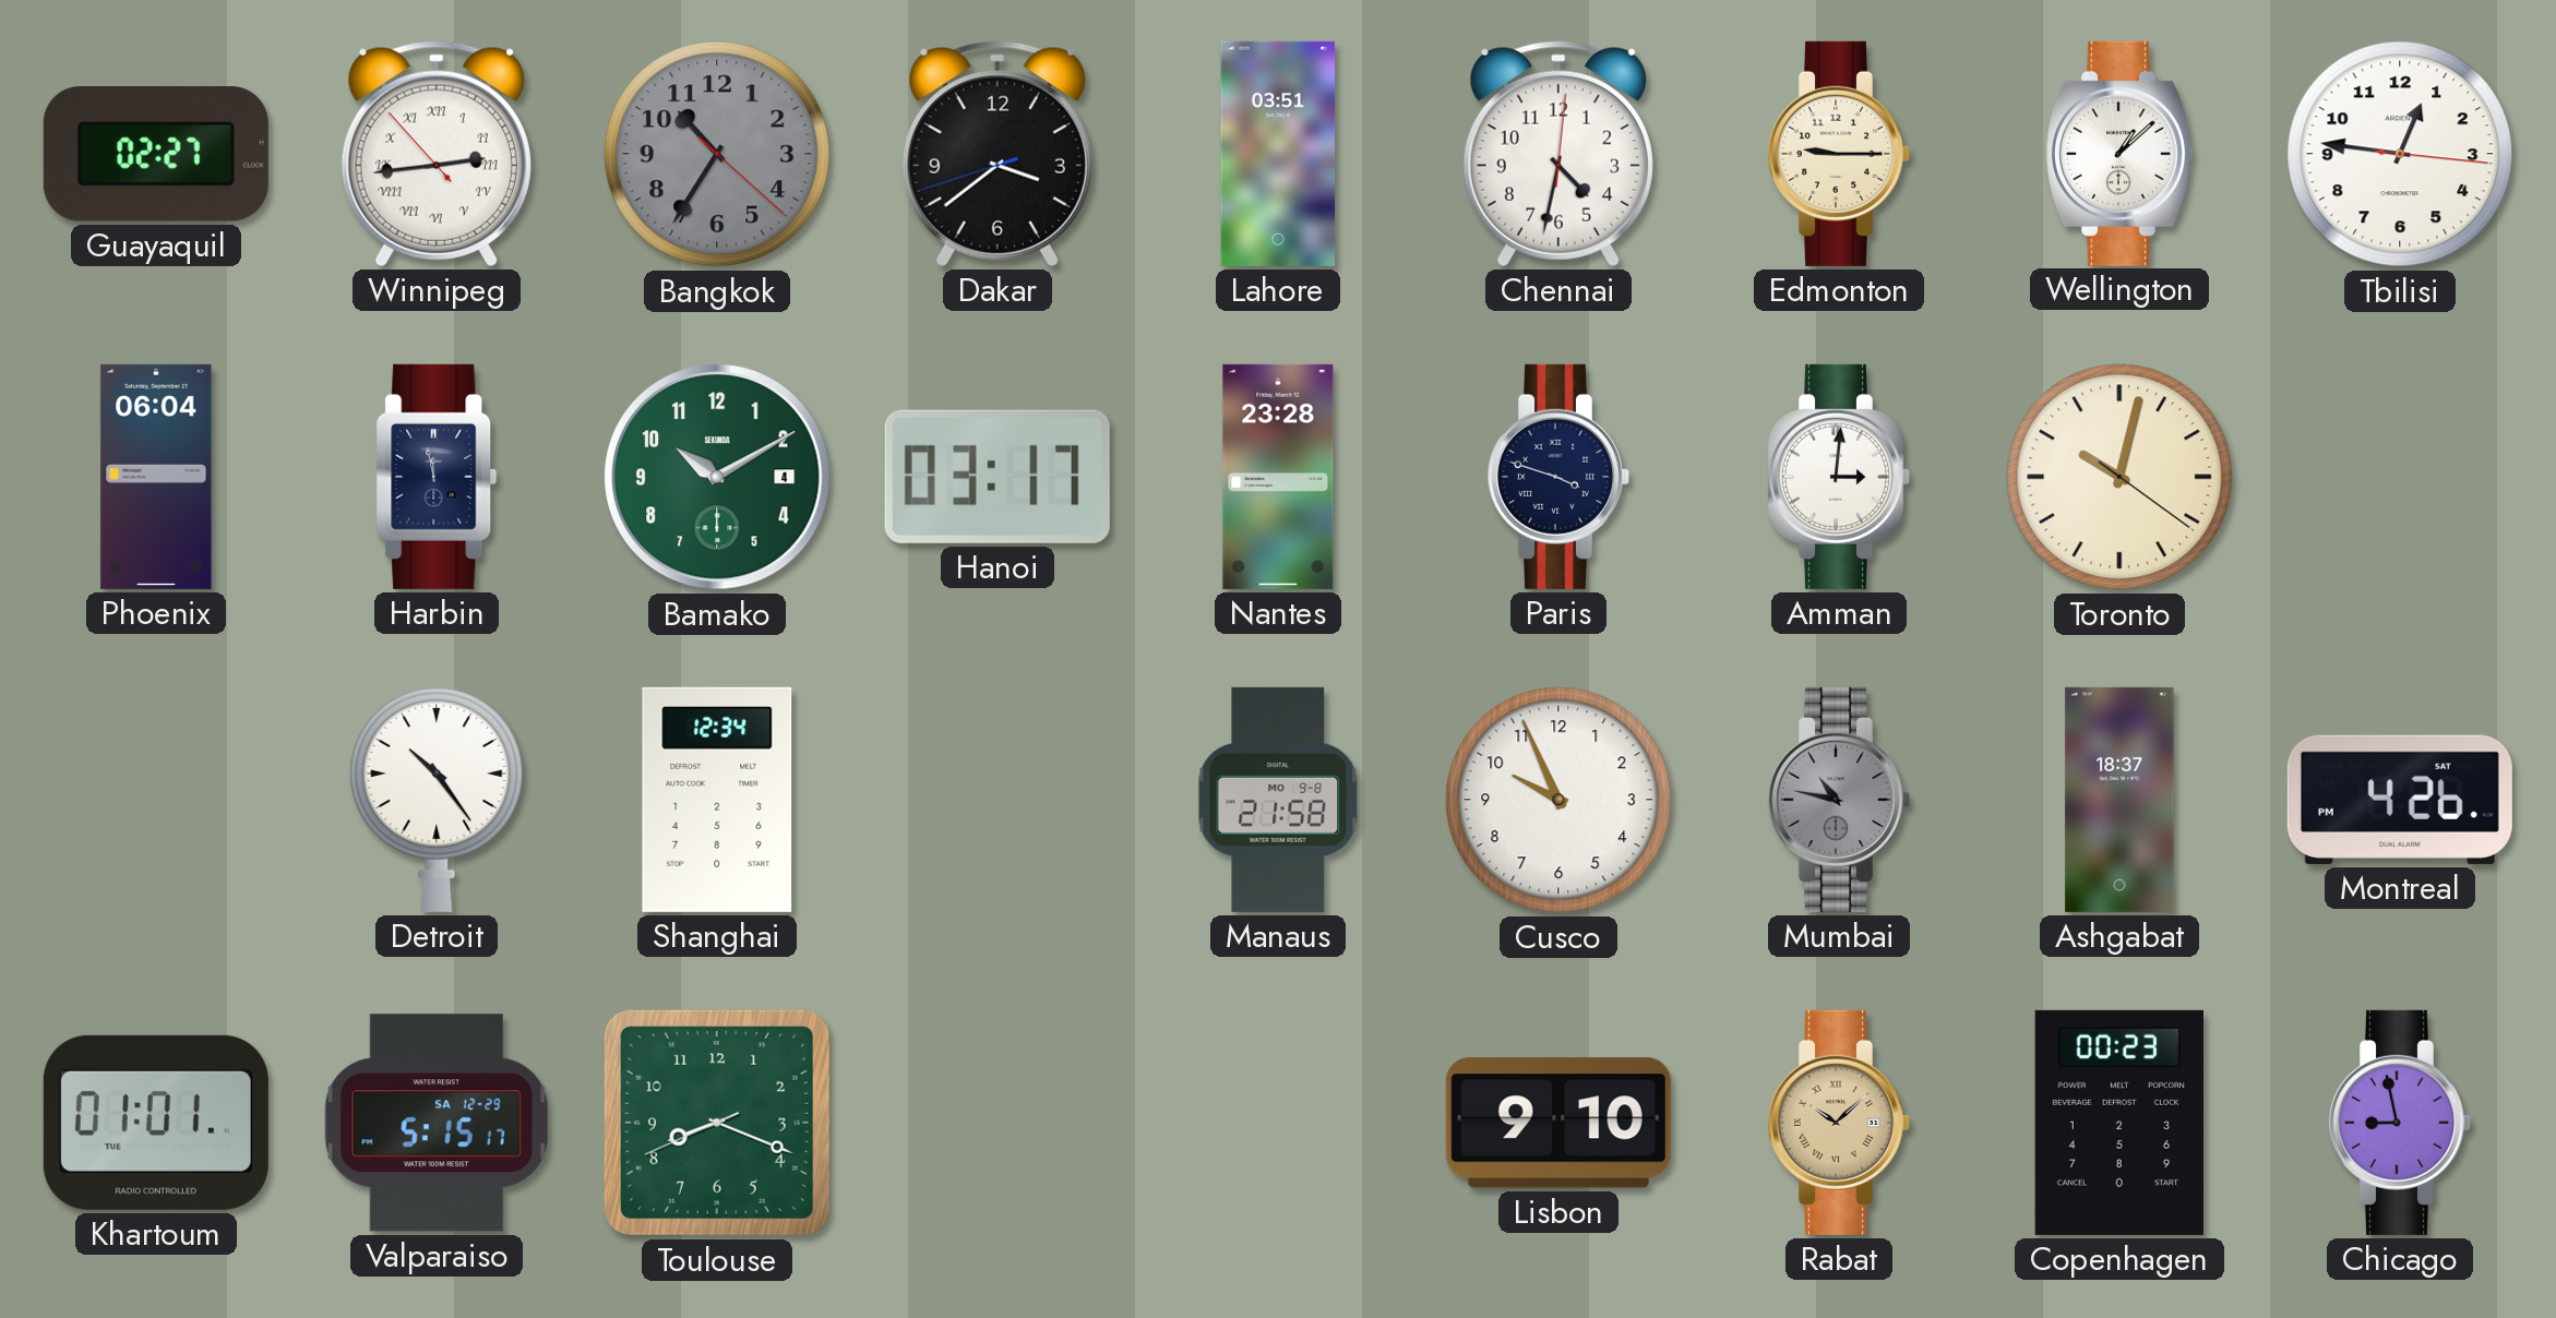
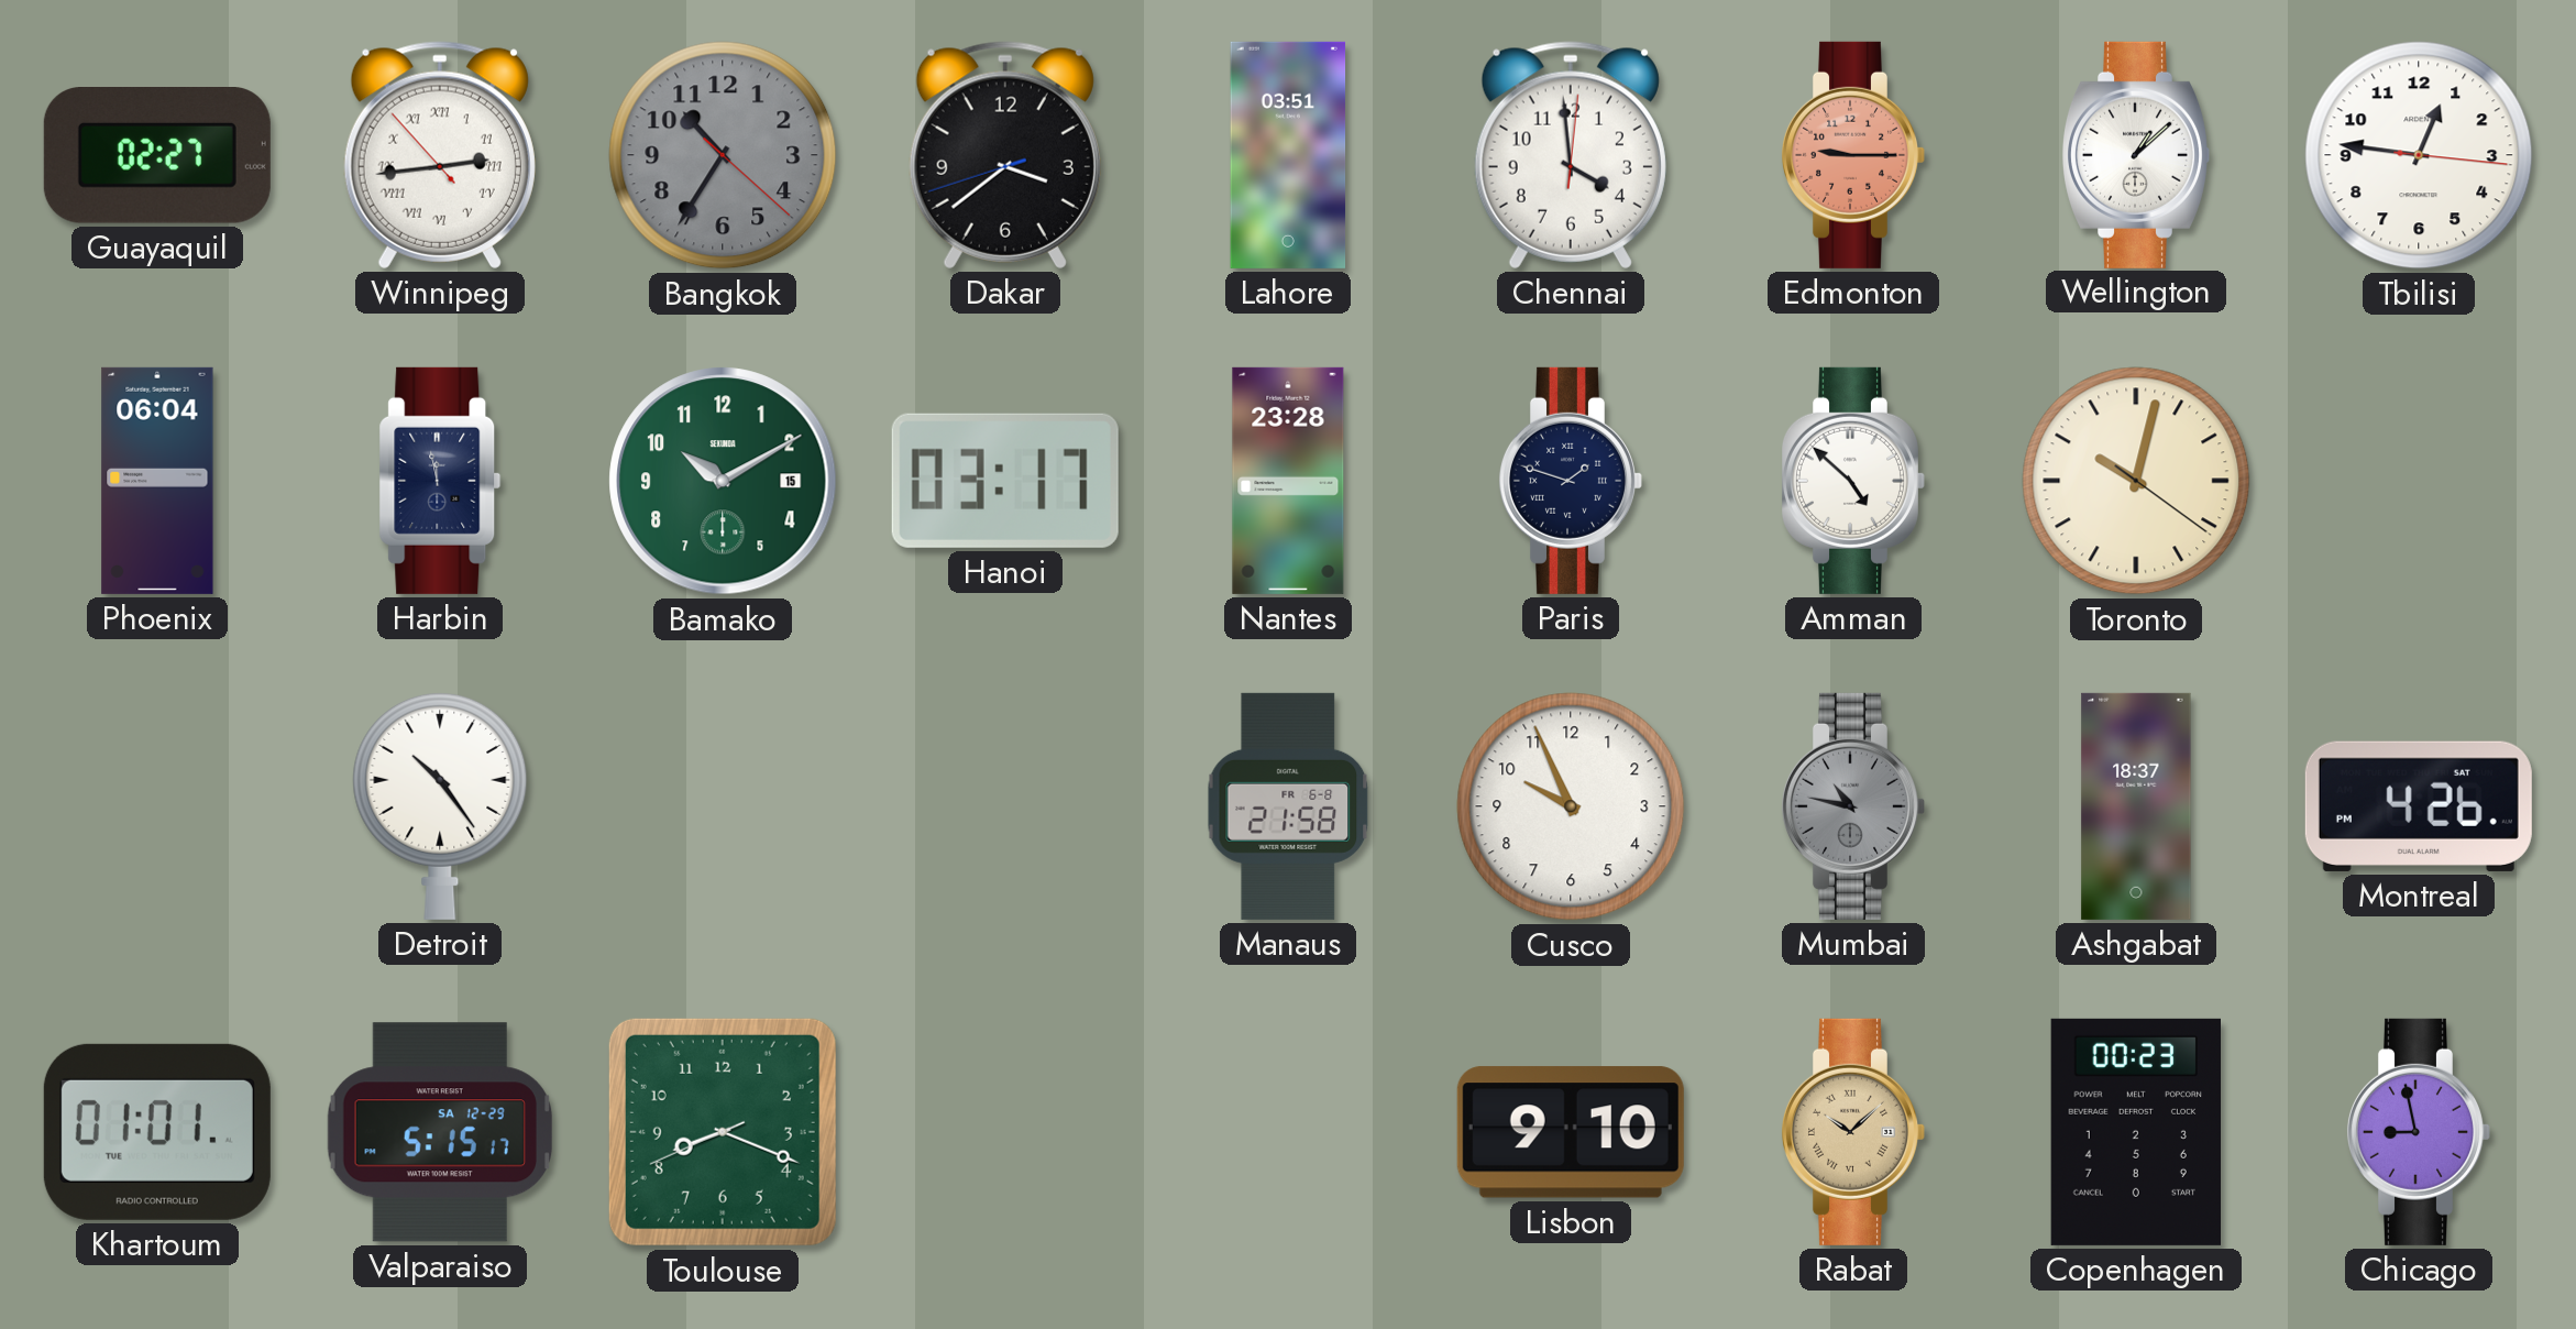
Chennai: 4:32 -> 3:59 (1571, 155)
Edmonton dial: cream -> salmon (1852, 155)
Bamako date: 4 -> 15 (723, 481)
Paris: 3:48 -> 1:48 (1570, 481)
Amman: 3:01 -> 4:52 (1852, 481)
Shanghai: 12:34 -> none (717, 800)
Manaus date: MO 9-8 -> FR 6-8 (1288, 806)
